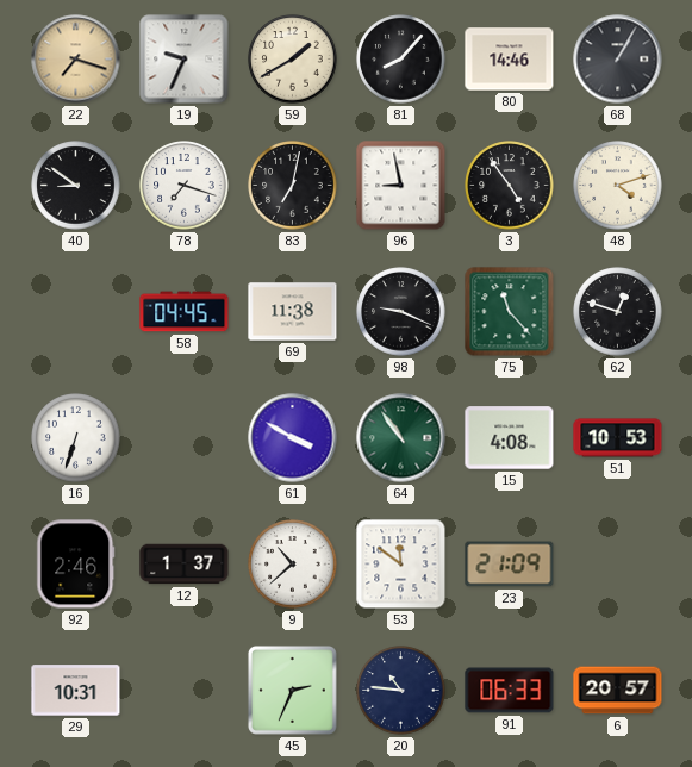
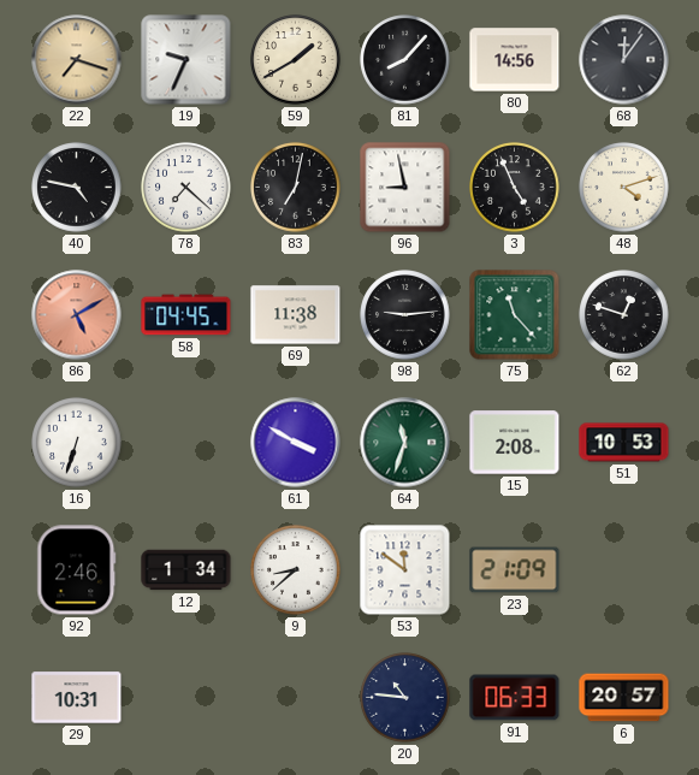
80: 14:46 -> 14:56 (515, 60)
68: 1:05 -> 12:06 (624, 60)
40: 8:51 -> 4:47 (77, 188)
78: 7:18 -> 7:22 (186, 188)
3: 4:54 -> 4:56 (515, 188)
86: none -> 5:10 (77, 315)
98: 9:19 -> 9:14 (405, 315)
64: 10:54 -> 11:33 (405, 443)
15: 4:08 -> 2:08 (515, 443)
12: 1:37 -> 1:34 (186, 570)
9: 10:38 -> 8:38 (296, 570)
45: 2:34 -> none (292, 690)
